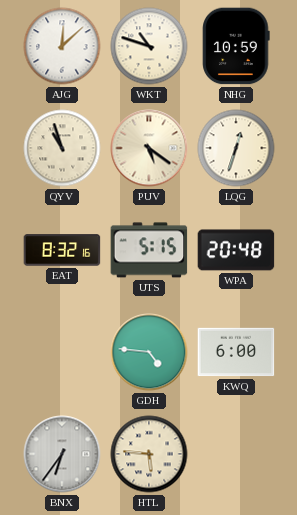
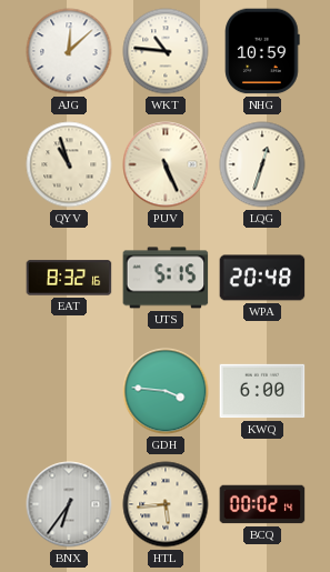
WKT: 10:48 -> 10:46 (166, 51)
PUV: 5:21 -> 5:26 (166, 164)
GDH: 4:46 -> 3:46 (166, 391)
HTL: 5:46 -> 5:44 (166, 504)
BCQ: none -> 00:02 (262, 504)
